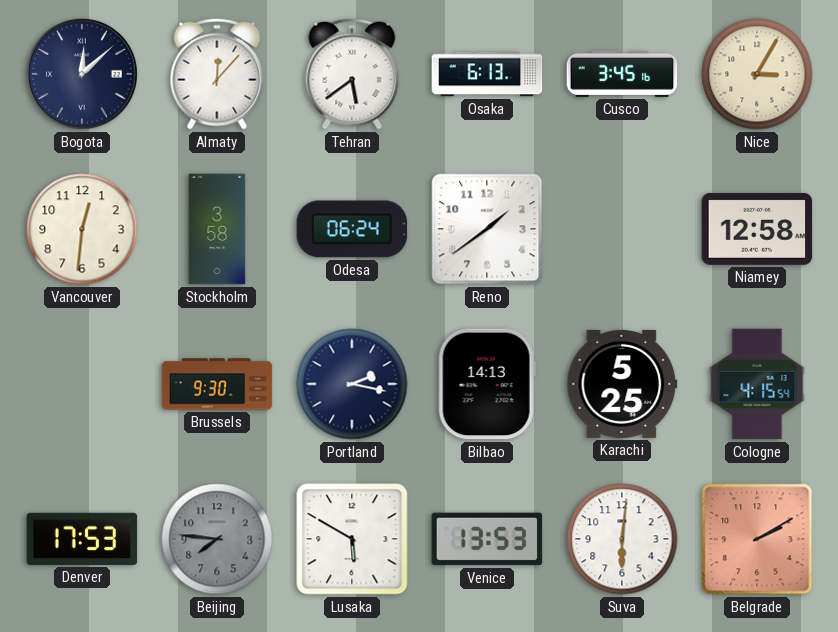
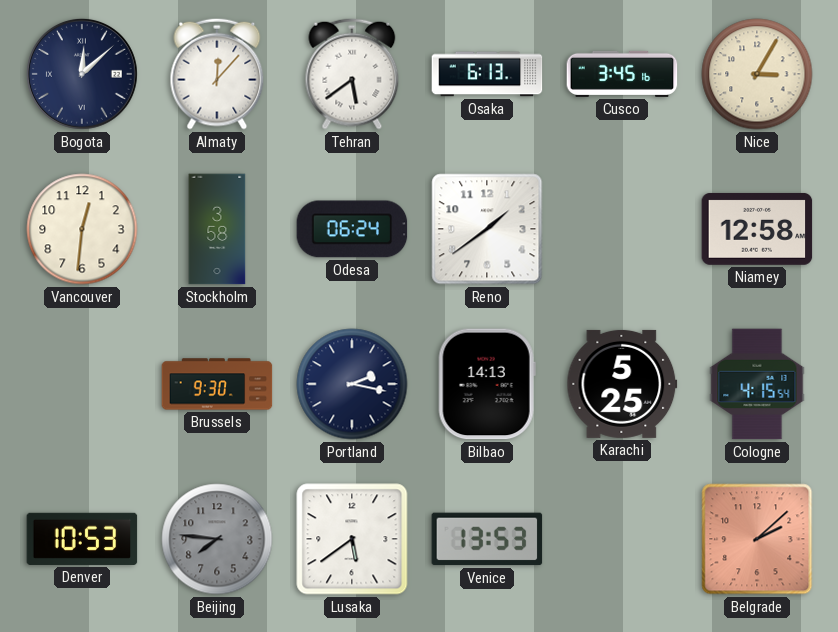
Denver: 17:53 -> 10:53 (82, 539)
Lusaka: 5:50 -> 5:39 (352, 539)
Suva: 6:01 -> none (622, 539)
Belgrade: 2:10 -> 2:08 (757, 539)
